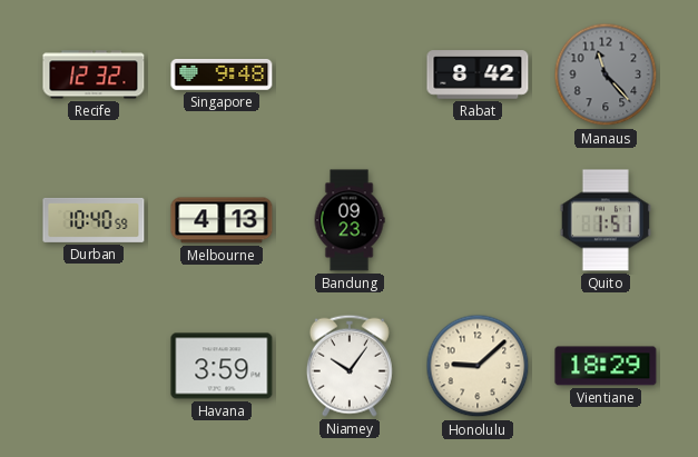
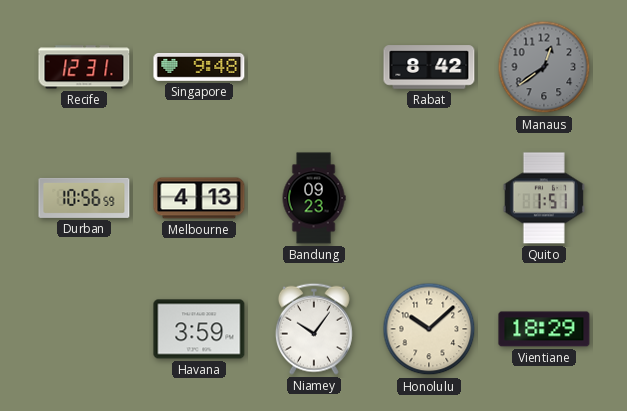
Recife: 12:32 -> 12:31 (84, 67)
Manaus: 11:23 -> 12:39 (544, 67)
Durban: 10:40 -> 10:56 (84, 198)
Honolulu: 9:08 -> 10:08 (429, 329)
